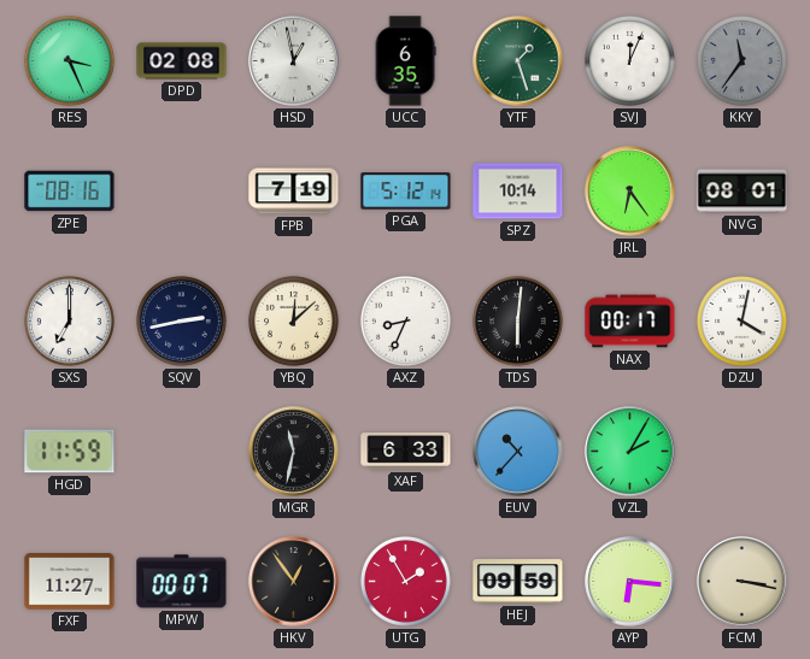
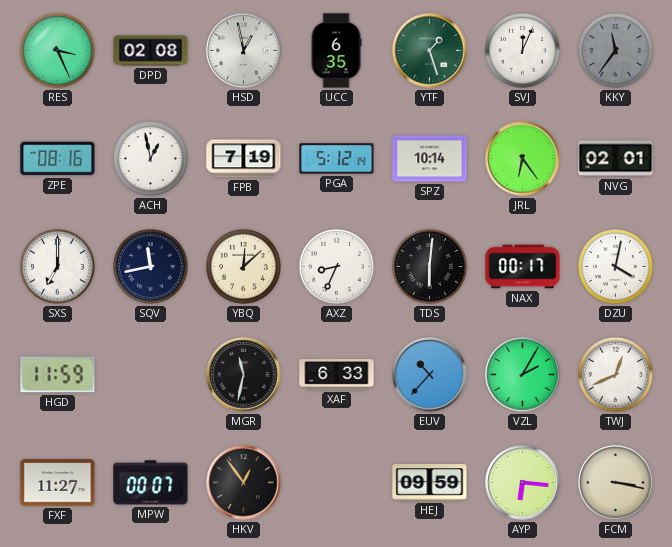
ACH: none -> 12:58 (151, 159)
NVG: 08:01 -> 02:01 (616, 159)
SQV: 2:43 -> 11:43 (151, 267)
TWJ: none -> 12:41 (616, 375)
UTG: 1:55 -> none (406, 582)
